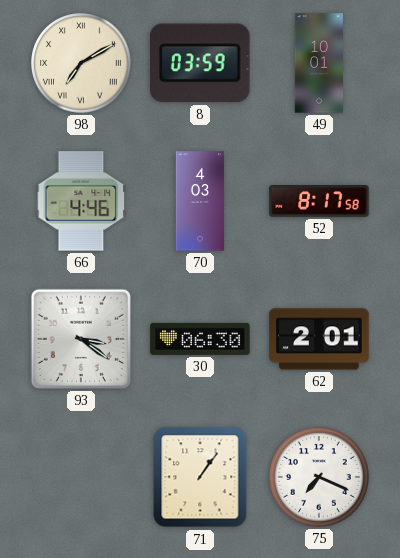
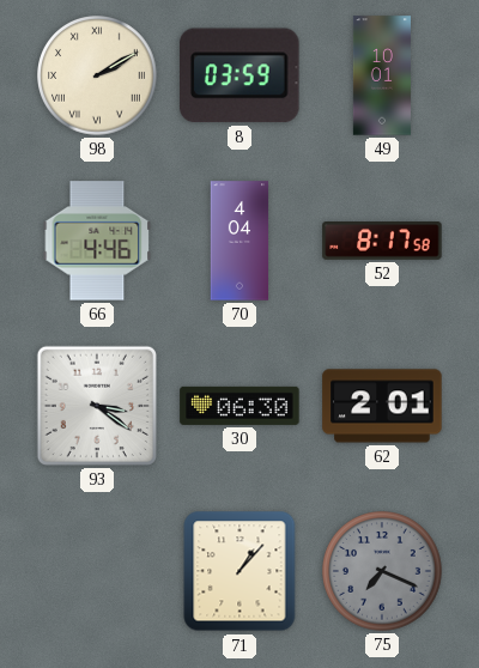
98: 7:10 -> 2:10 (97, 75)
70: 4:03 -> 4:04 (239, 241)
71: 1:06 -> 1:07 (239, 571)
75 dial: white -> grey (382, 571)
